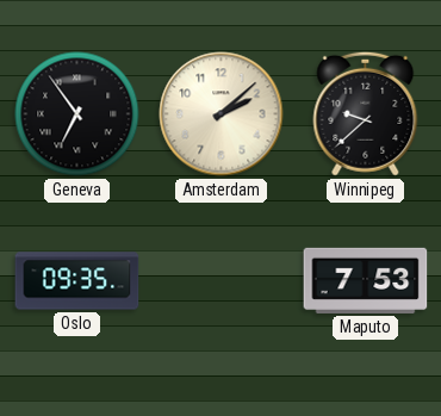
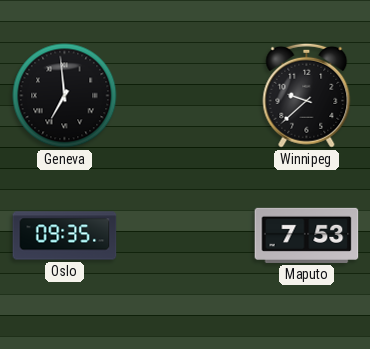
Geneva: 6:54 -> 6:59 (65, 96)
Amsterdam: 2:08 -> none (222, 114)
